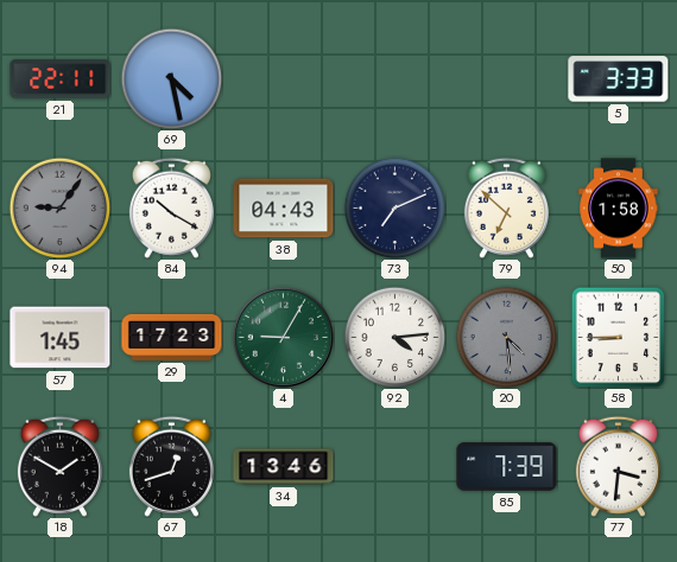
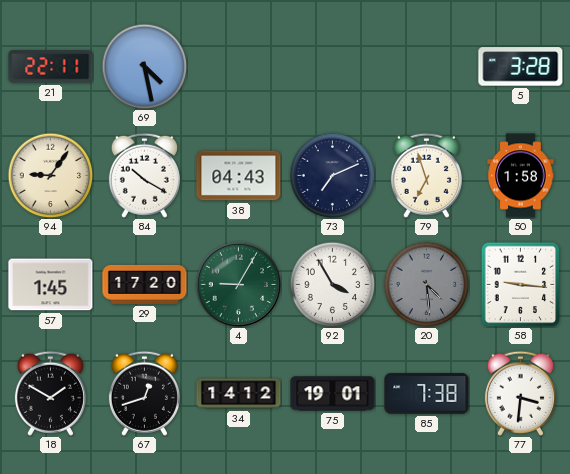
5: 3:33 -> 3:28 (521, 67)
94 dial: grey -> cream (50, 175)
79: 6:52 -> 6:57 (426, 175)
29: 17:23 -> 17:20 (145, 284)
92: 4:14 -> 3:55 (332, 284)
58: 8:45 -> 9:16 (521, 284)
34: 13:46 -> 14:12 (239, 394)
75: none -> 19:01 (333, 394)
85: 7:39 -> 7:38 (427, 394)
